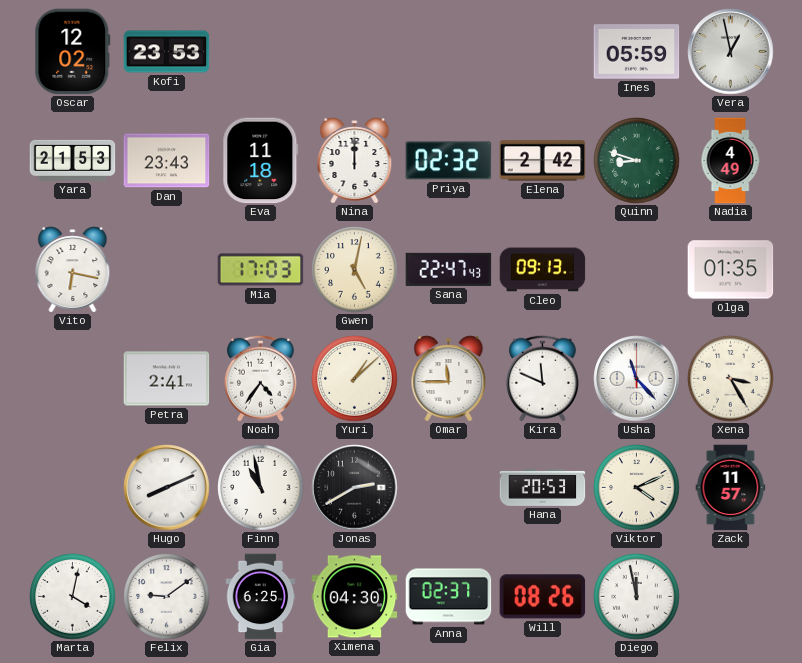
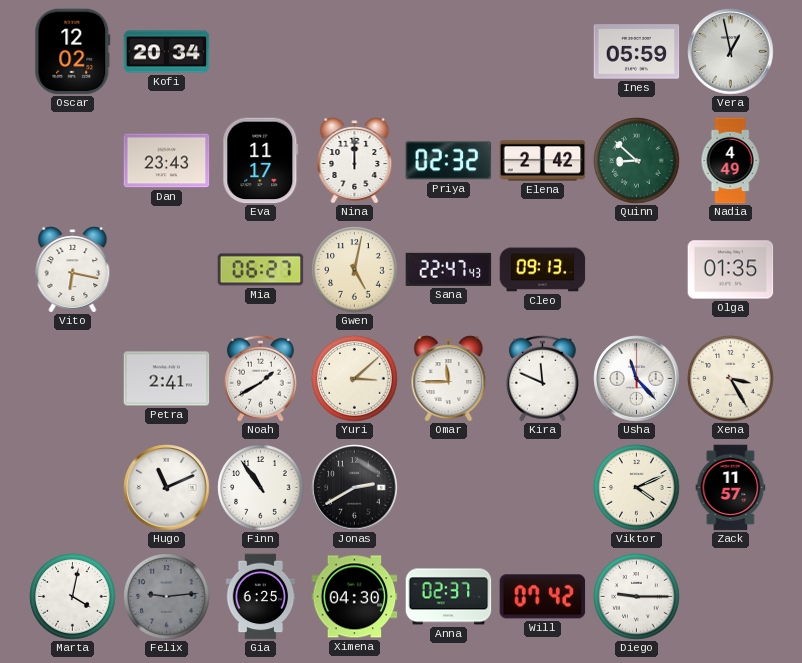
Kofi: 23:53 -> 20:34 (167, 52)
Yara: 21:53 -> none (73, 160)
Eva: 11:18 -> 11:17 (261, 161)
Quinn: 8:48 -> 8:52 (637, 161)
Mia: 17:03 -> 06:27 (261, 270)
Noah: 4:36 -> 1:40 (260, 378)
Yuri: 1:08 -> 3:08 (355, 379)
Hugo: 8:11 -> 11:11 (167, 488)
Finn: 10:58 -> 10:54 (261, 488)
Hana: 20:53 -> none (543, 487)
Felix: 9:09 -> 9:14 (167, 597)
Felix dial: white -> grey (167, 597)
Will: 08:26 -> 07:42 (543, 597)
Diego: 11:58 -> 9:15 (637, 597)
